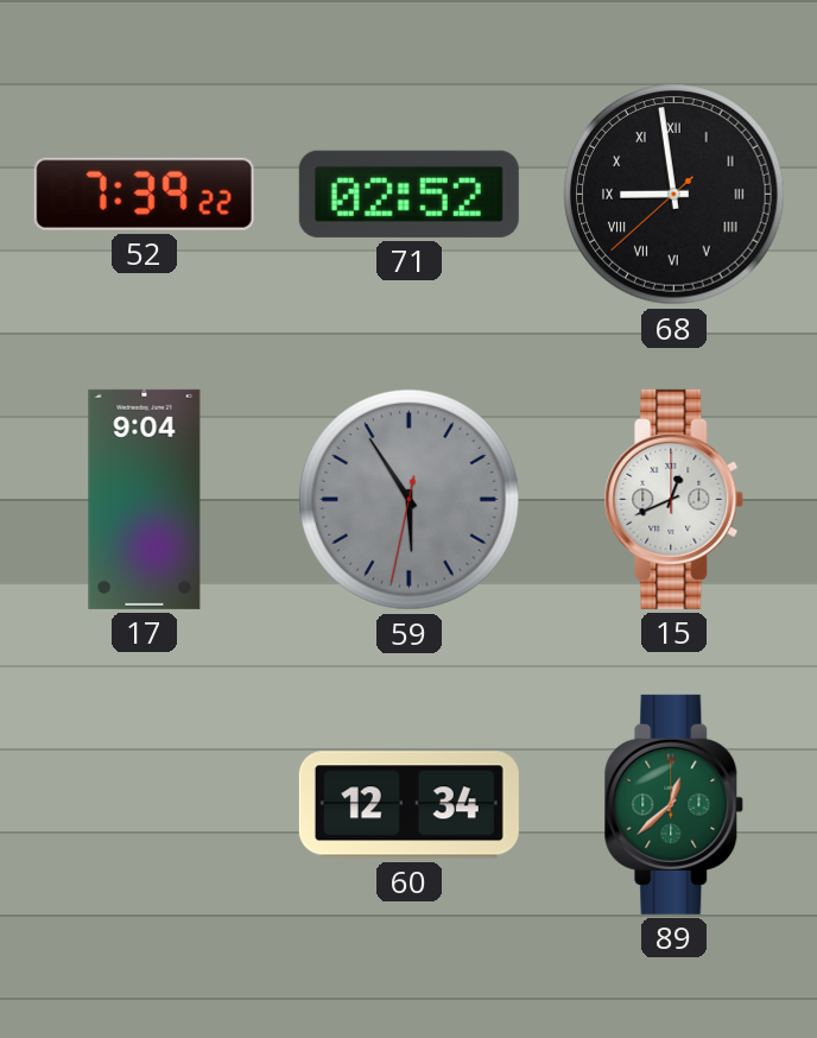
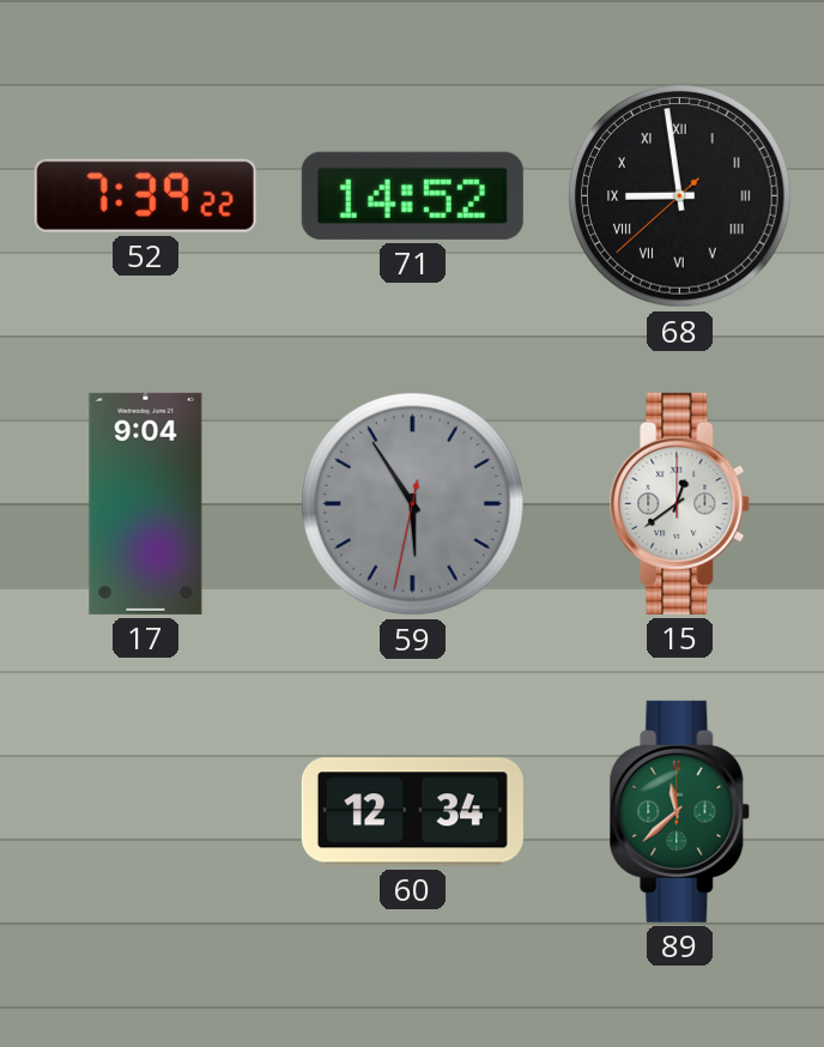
71: 02:52 -> 14:52 (412, 195)
15: 12:41 -> 12:39 (680, 503)
89: 12:38 -> 11:38 (680, 811)
